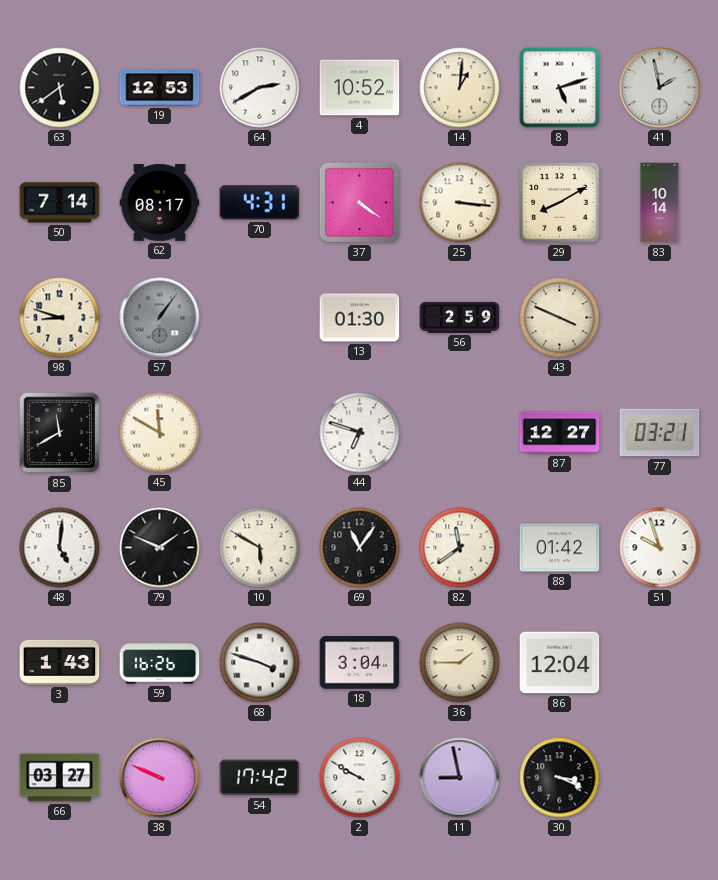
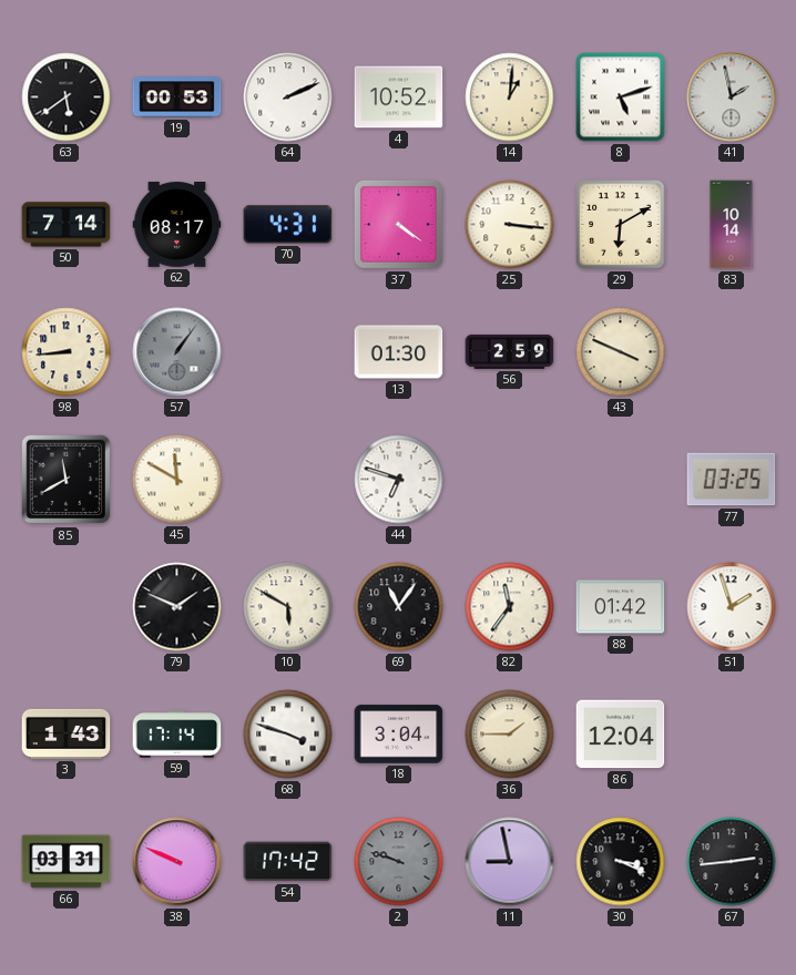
19: 12:53 -> 00:53 (177, 97)
64: 2:40 -> 2:11 (288, 97)
29: 8:10 -> 6:10 (621, 225)
98: 8:48 -> 8:44 (67, 352)
87: 12:27 -> none (560, 433)
77: 03:21 -> 03:25 (732, 480)
48: 5:01 -> none (60, 548)
82: 11:39 -> 11:36 (510, 607)
51: 9:57 -> 1:57 (732, 607)
59: 16:26 -> 17:14 (177, 735)
66: 03:27 -> 03:31 (67, 862)
2: 9:50 -> 9:48 (399, 862)
2 dial: white -> grey (399, 862)
67: none -> 2:44 (732, 862)
